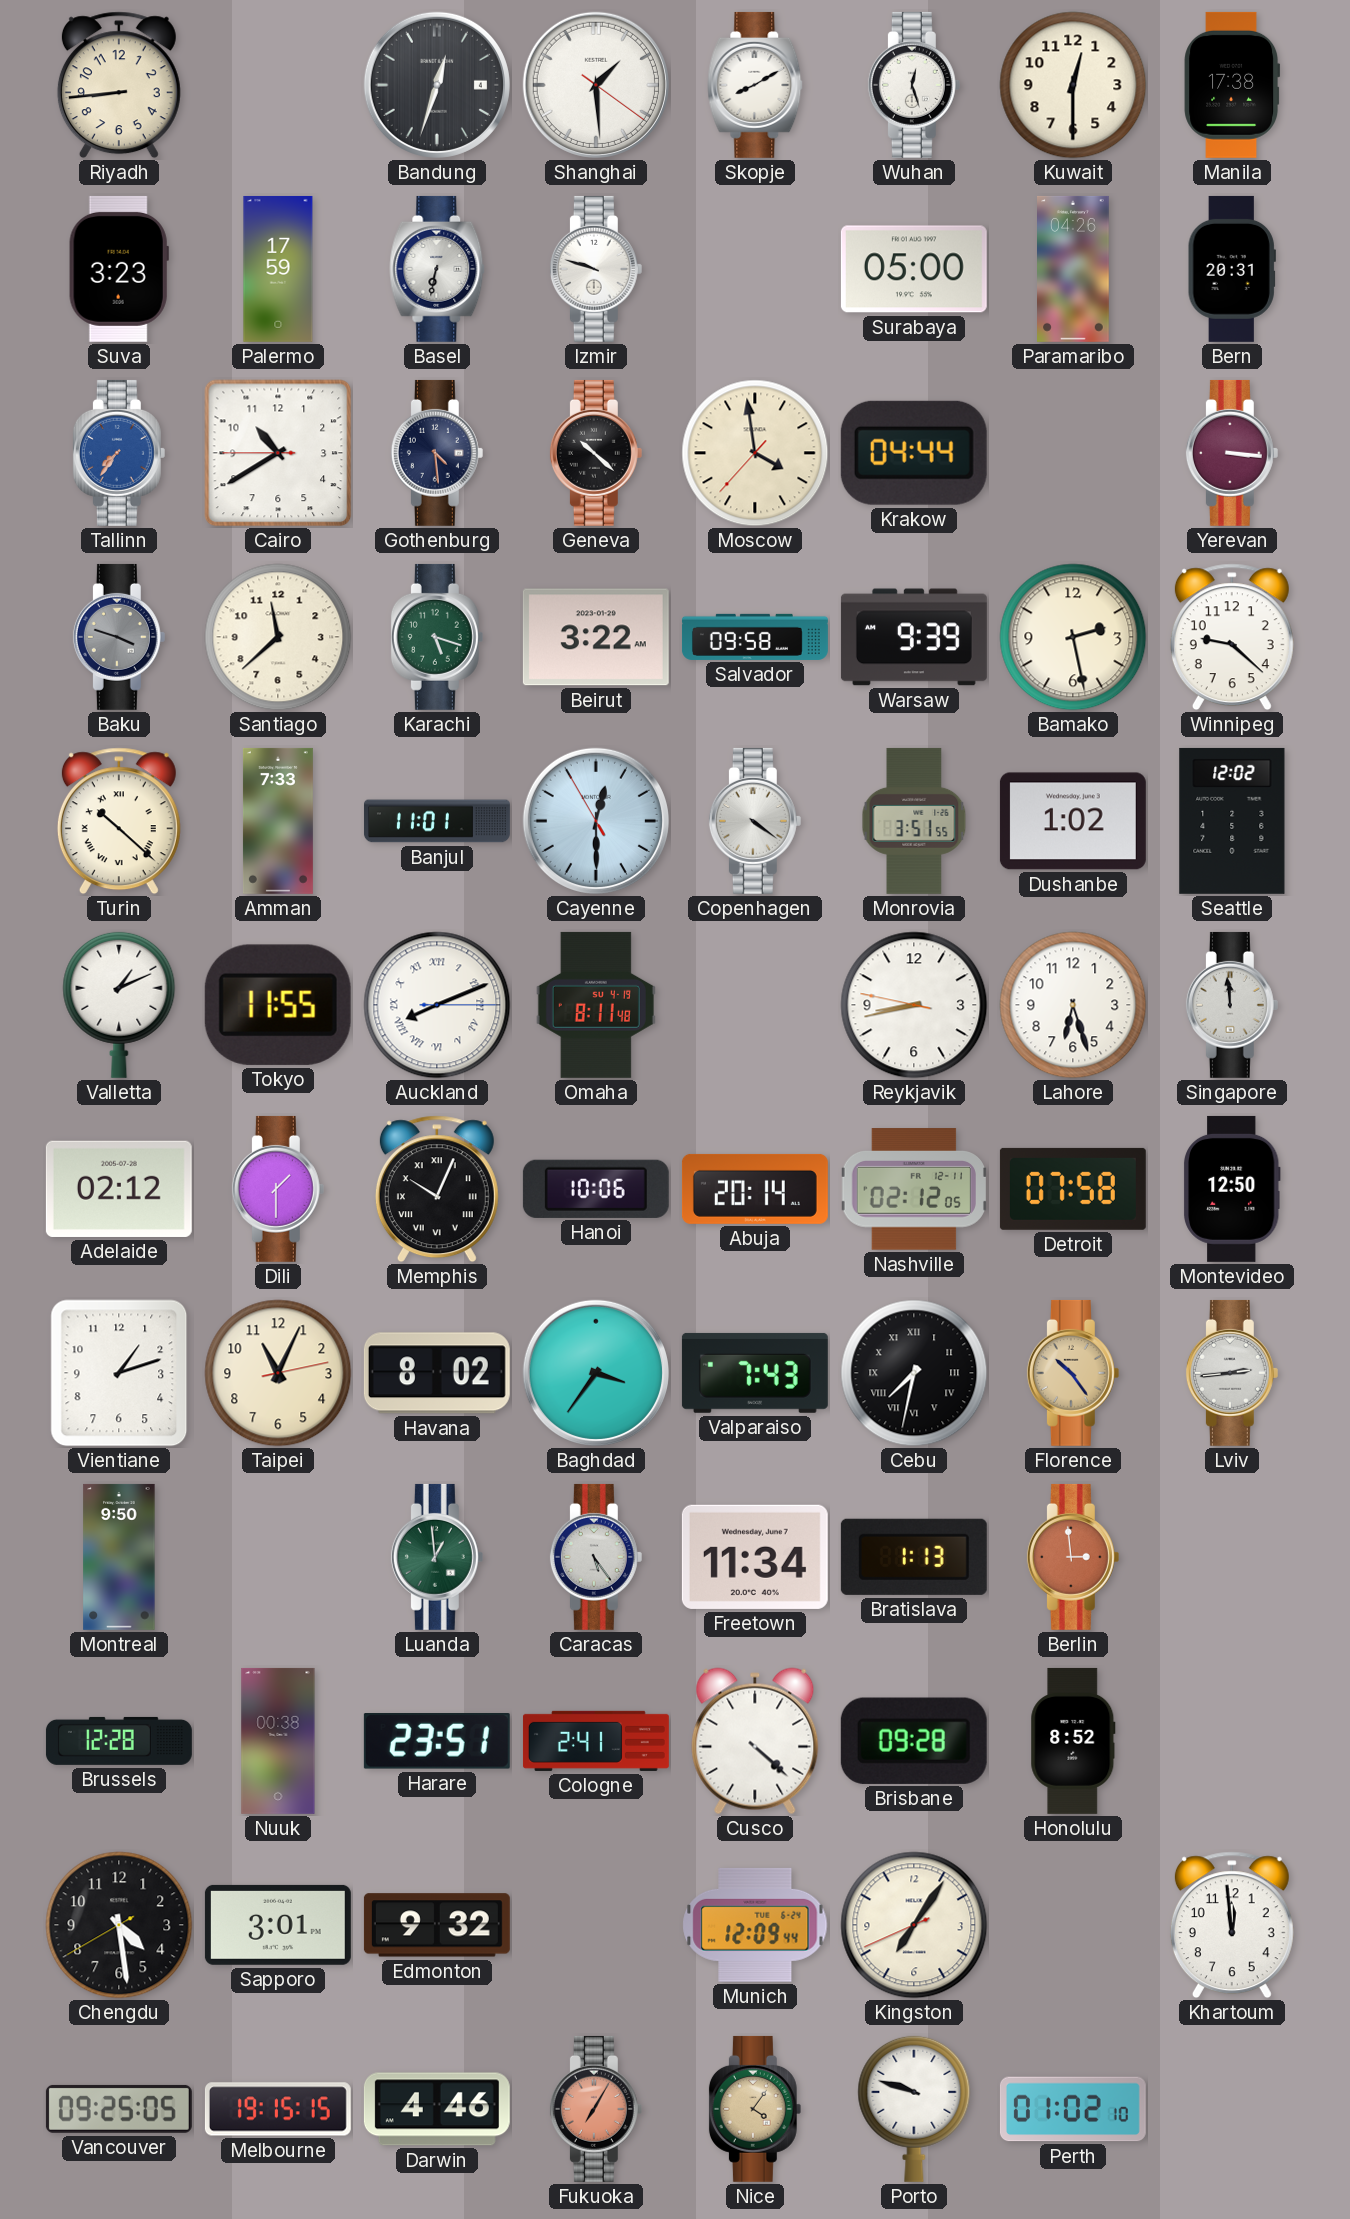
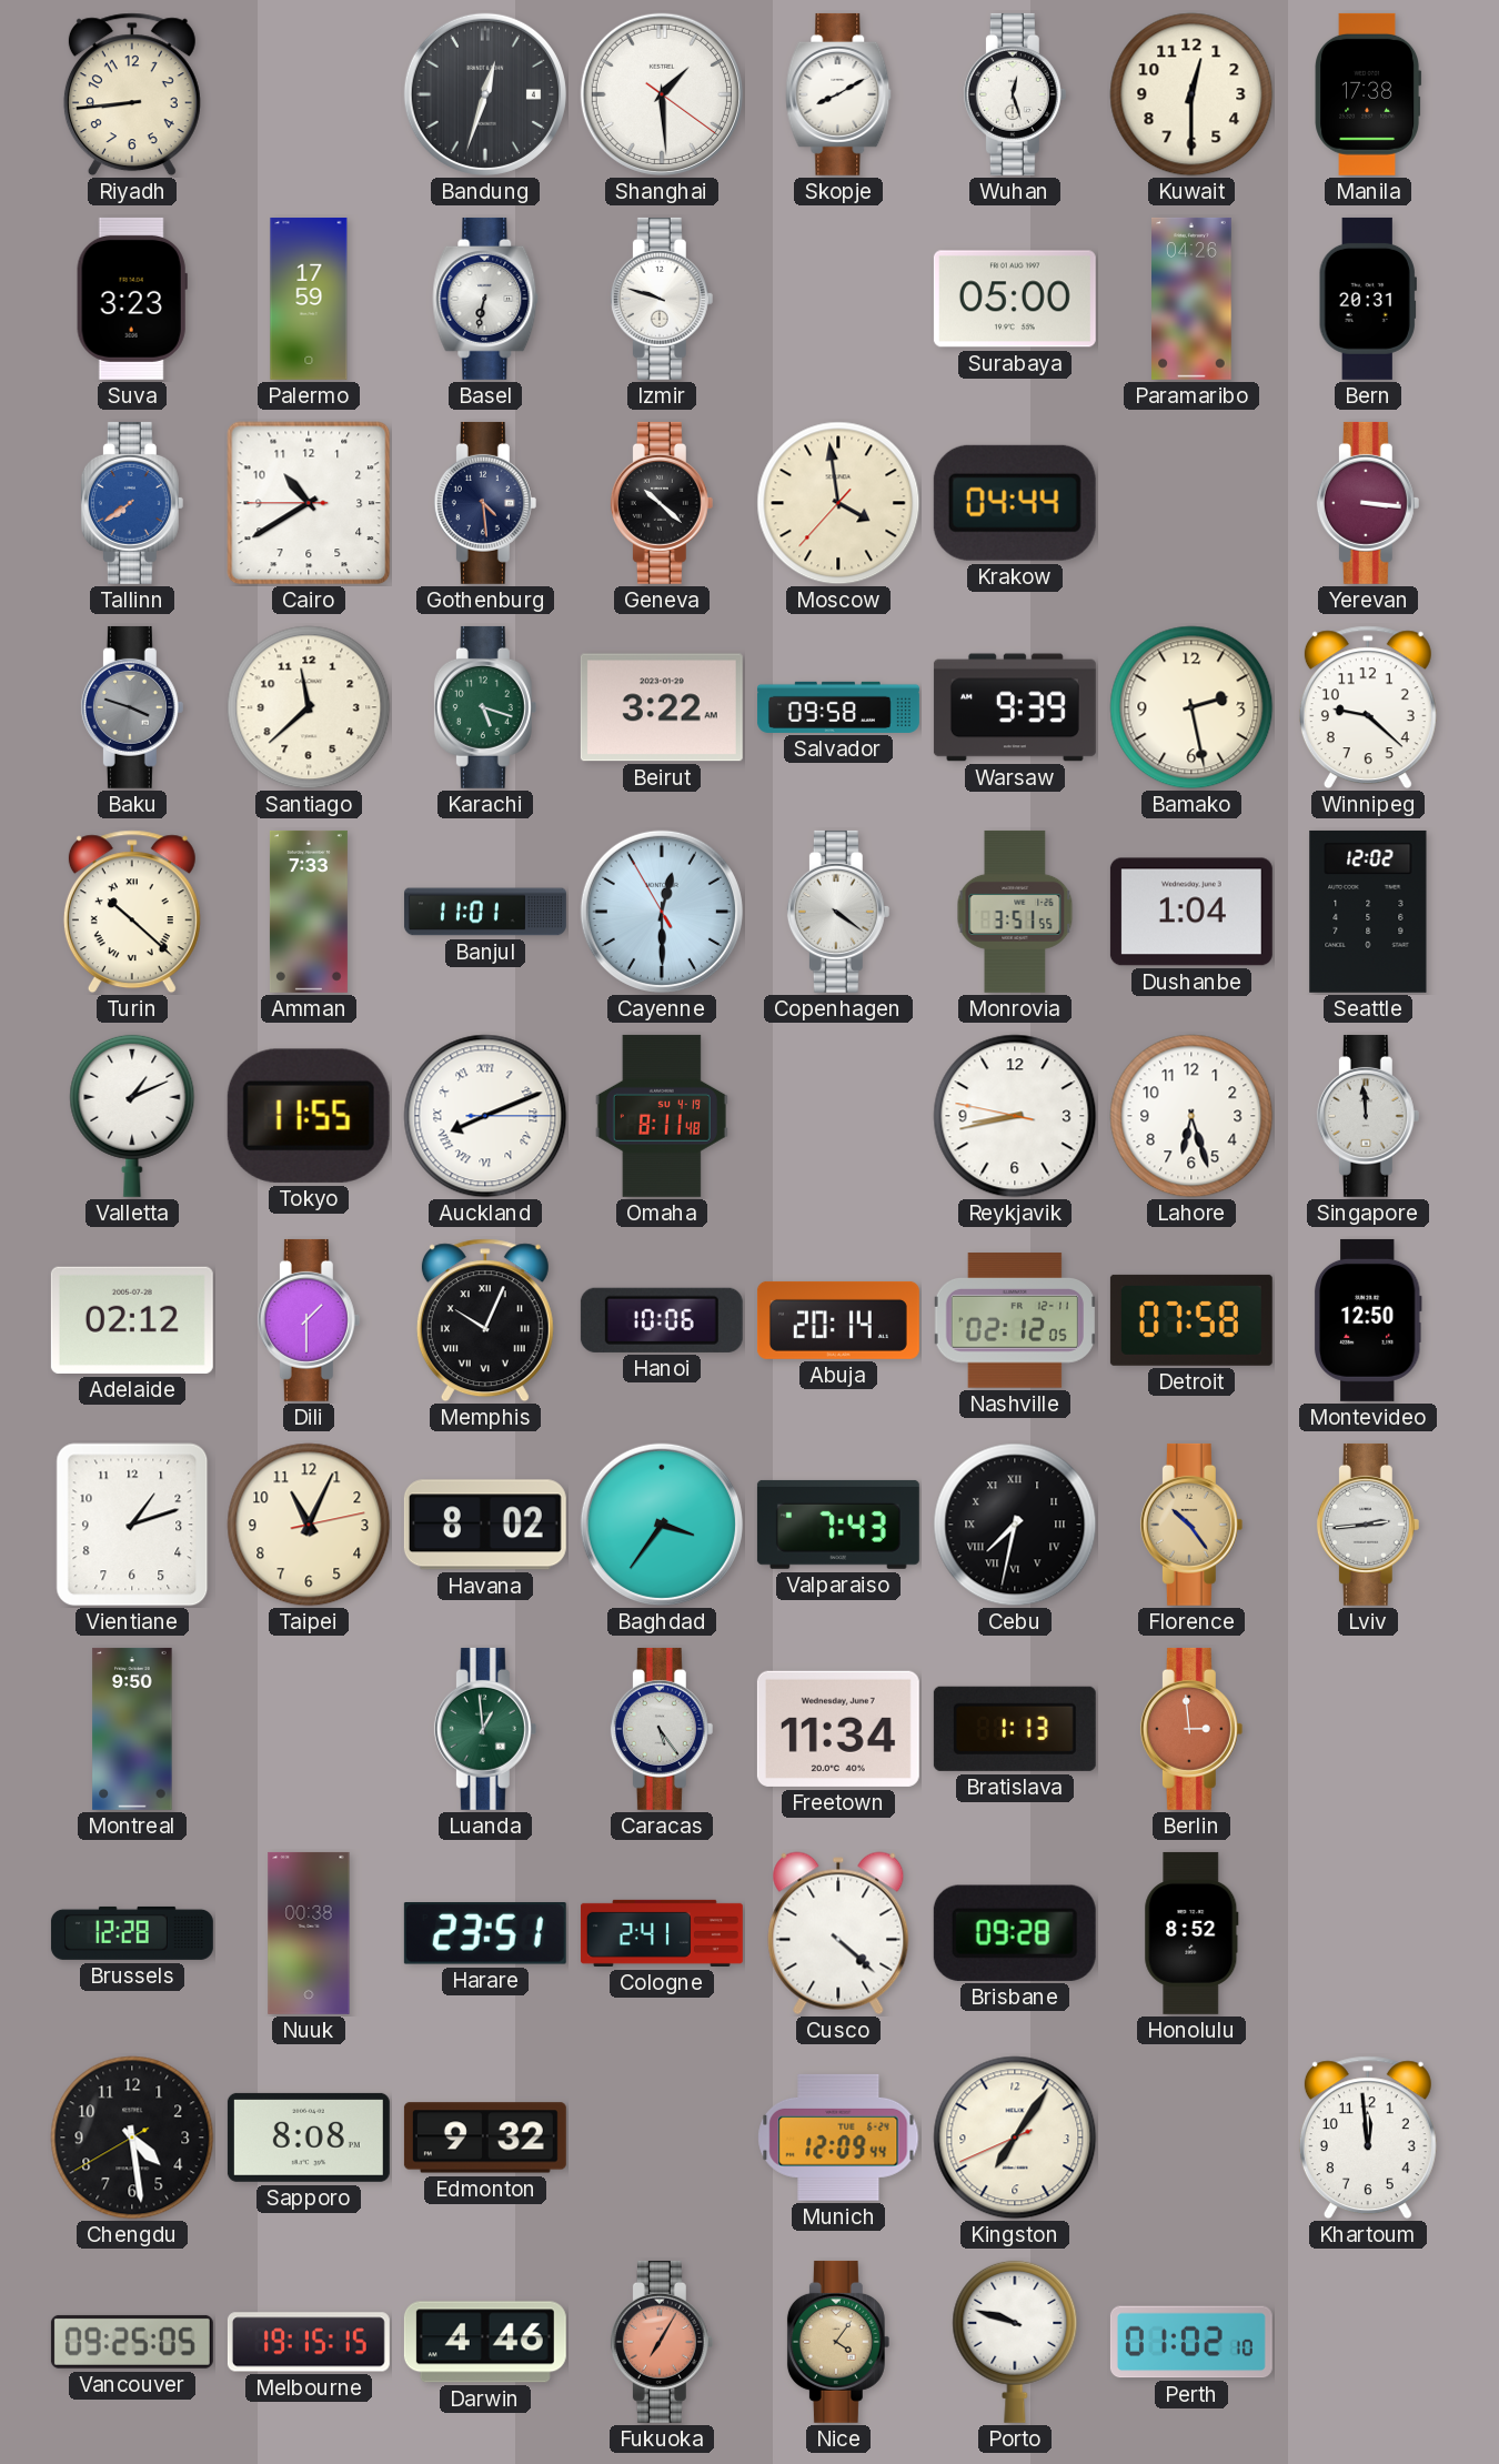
Tallinn: 7:36 -> 7:39 (132, 503)
Dushanbe: 1:02 -> 1:04 (1191, 912)
Sapporo: 3:01 -> 8:08 (309, 2138)
